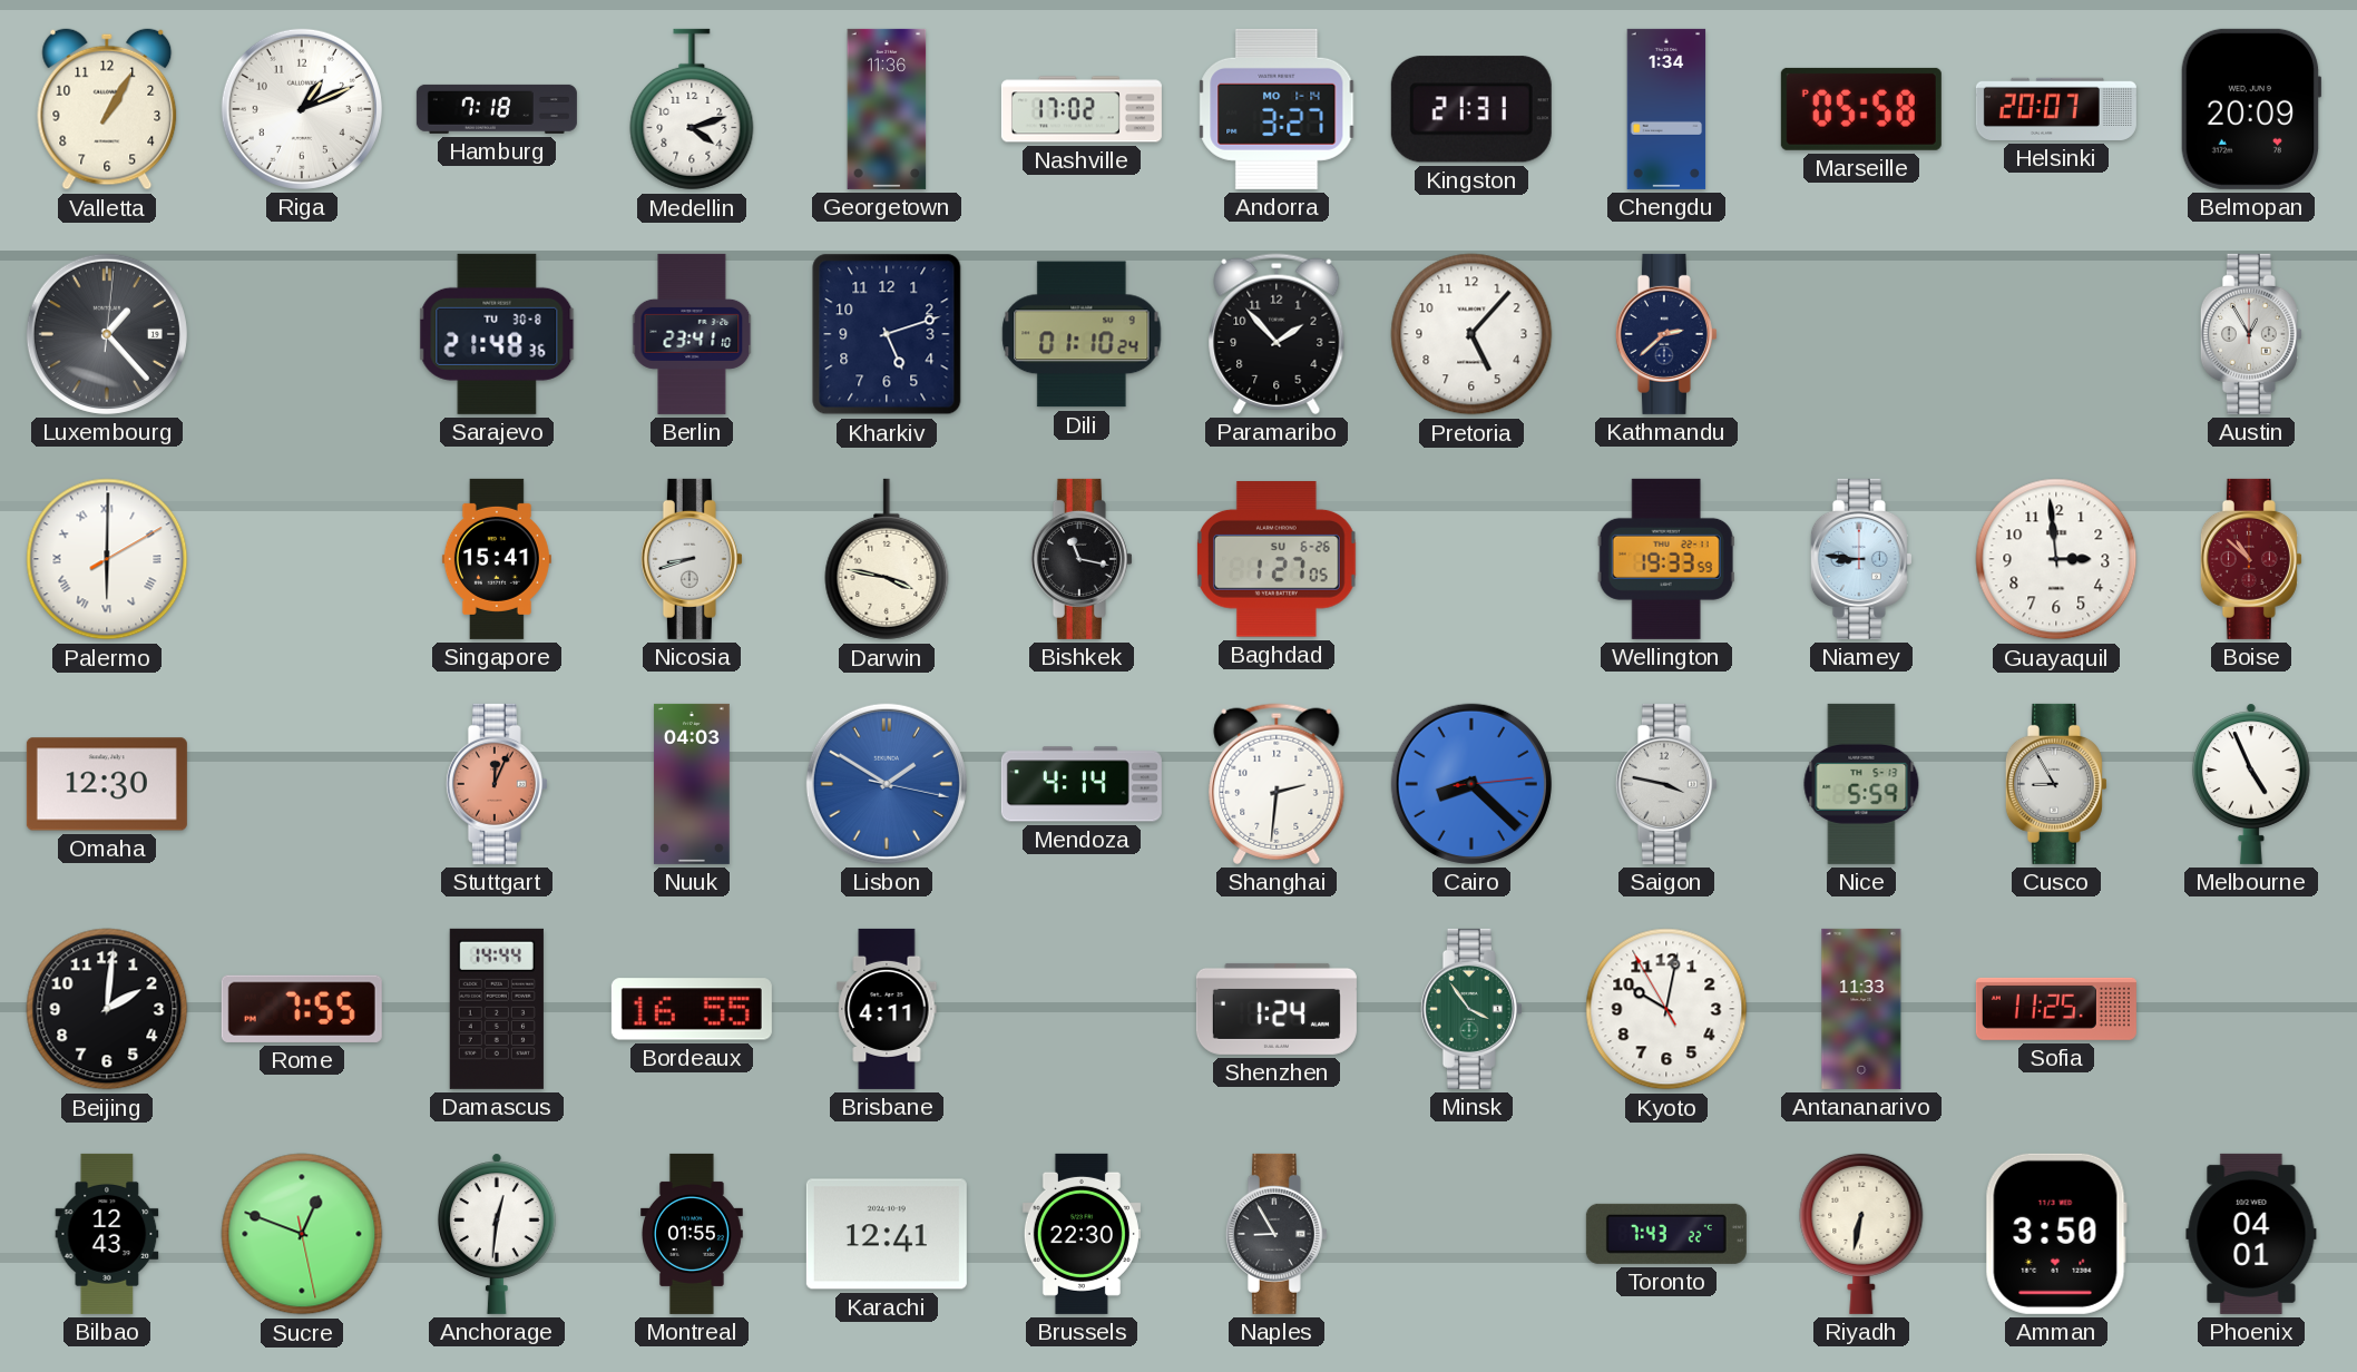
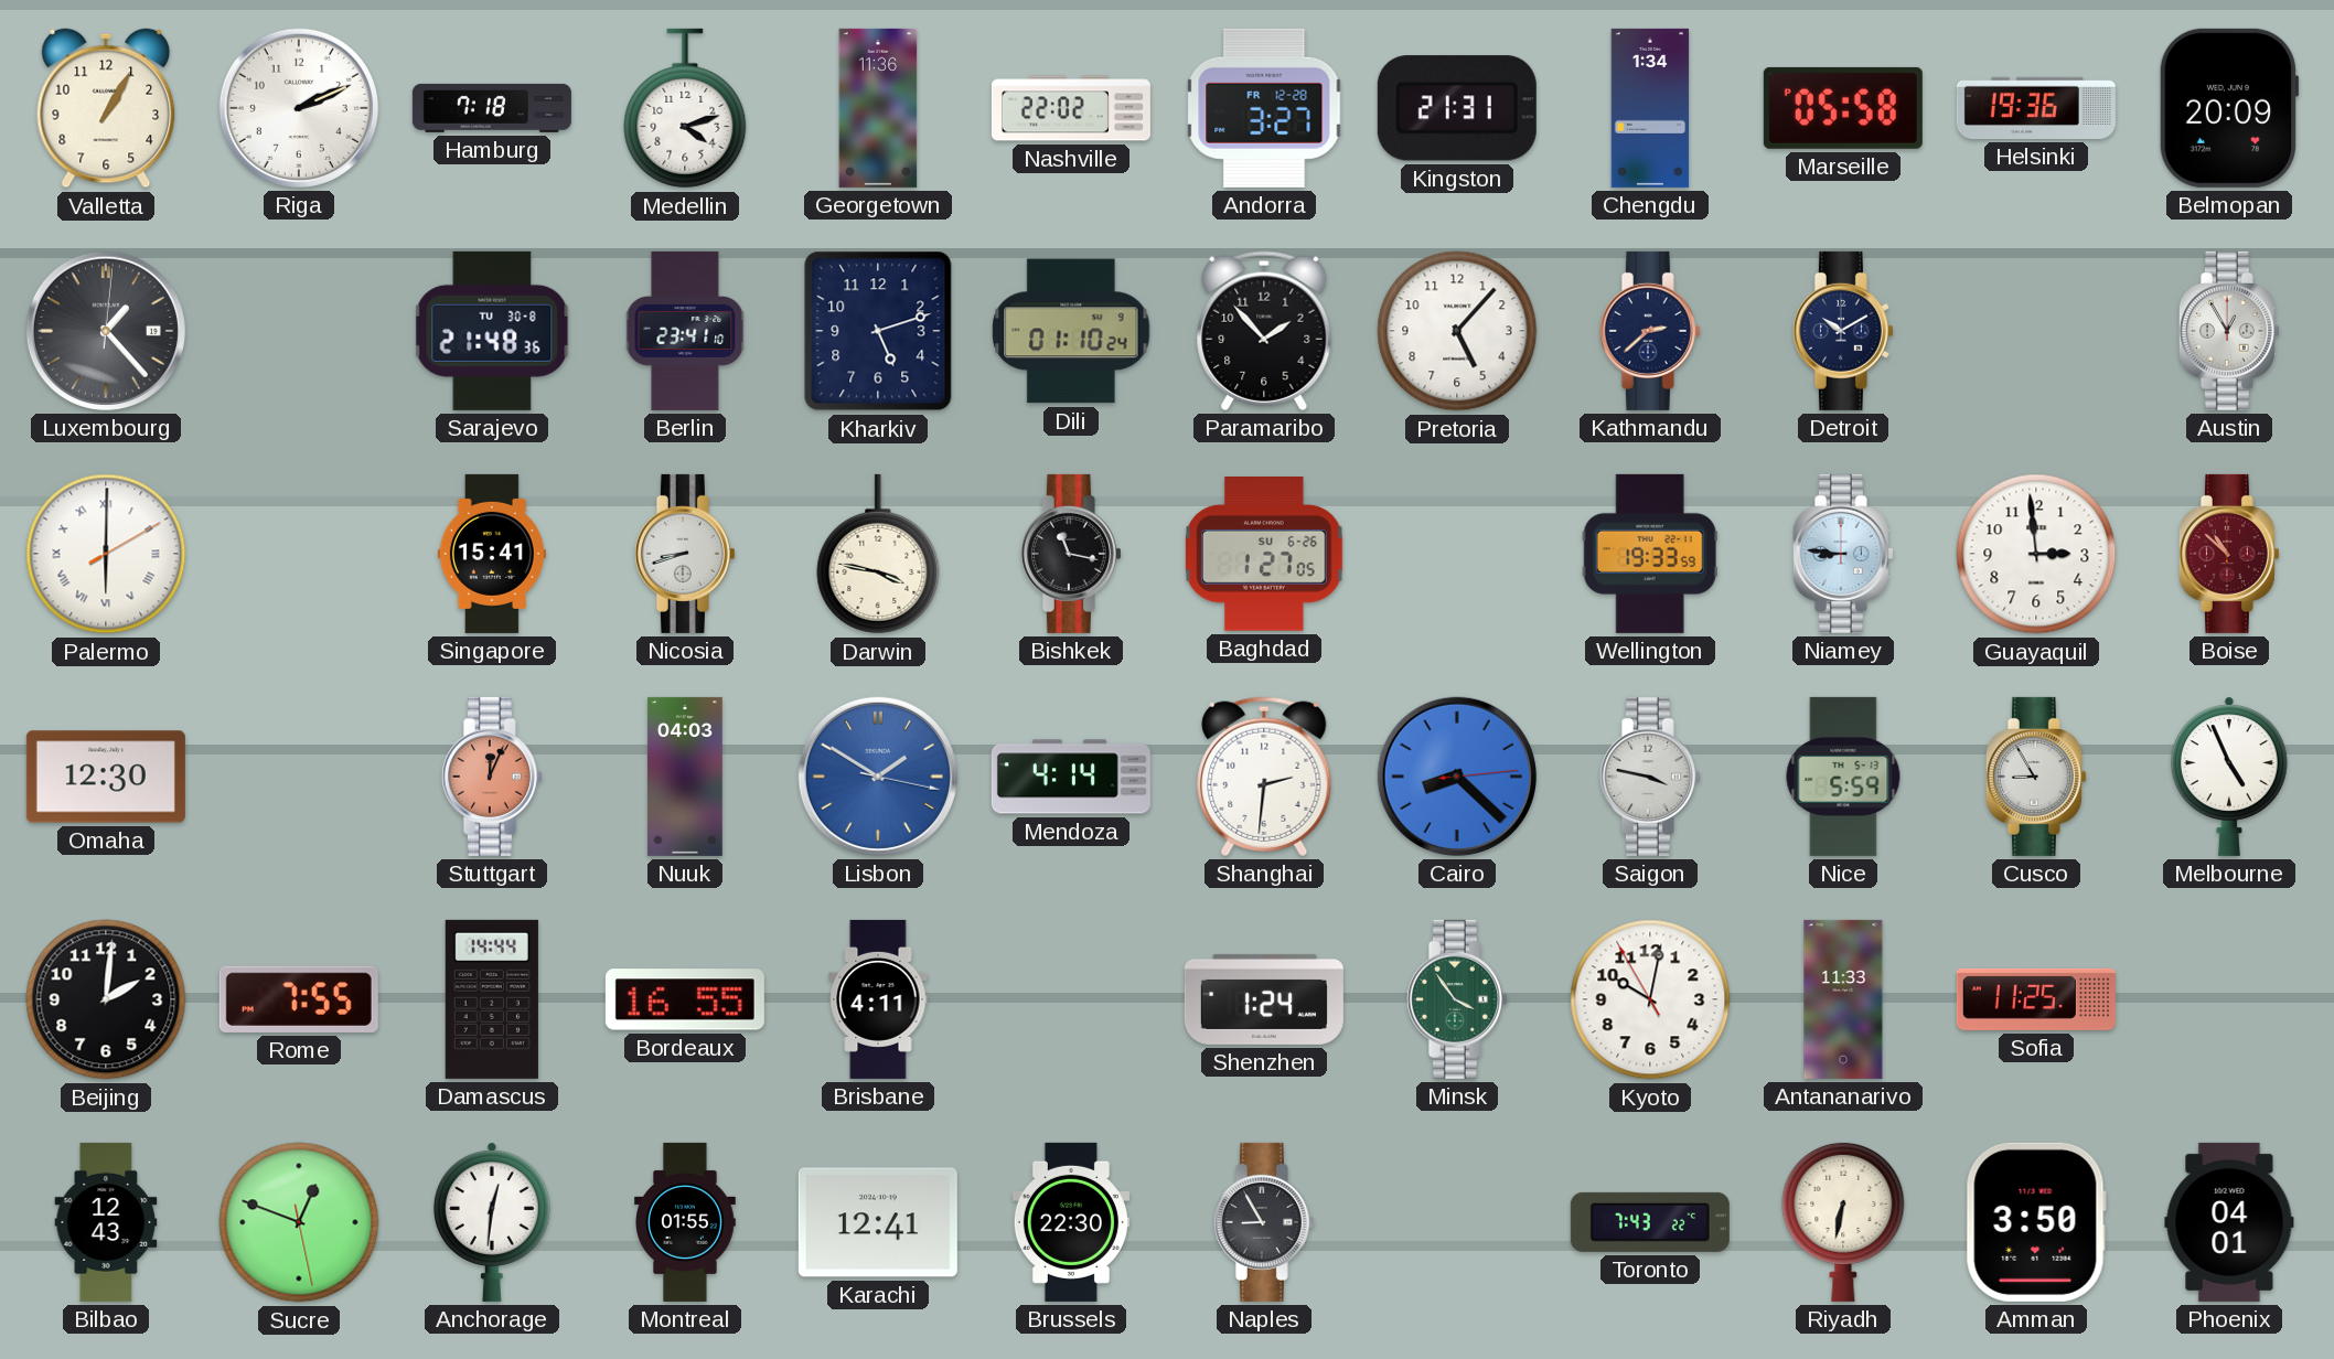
Riga: 1:11 -> 2:11 (299, 108)
Nashville: 17:02 -> 22:02 (1071, 108)
Andorra date: MO 1-14 -> FR 12-28 (1264, 108)
Helsinki: 20:07 -> 19:36 (2036, 108)
Detroit: none -> 10:10 (1843, 331)
